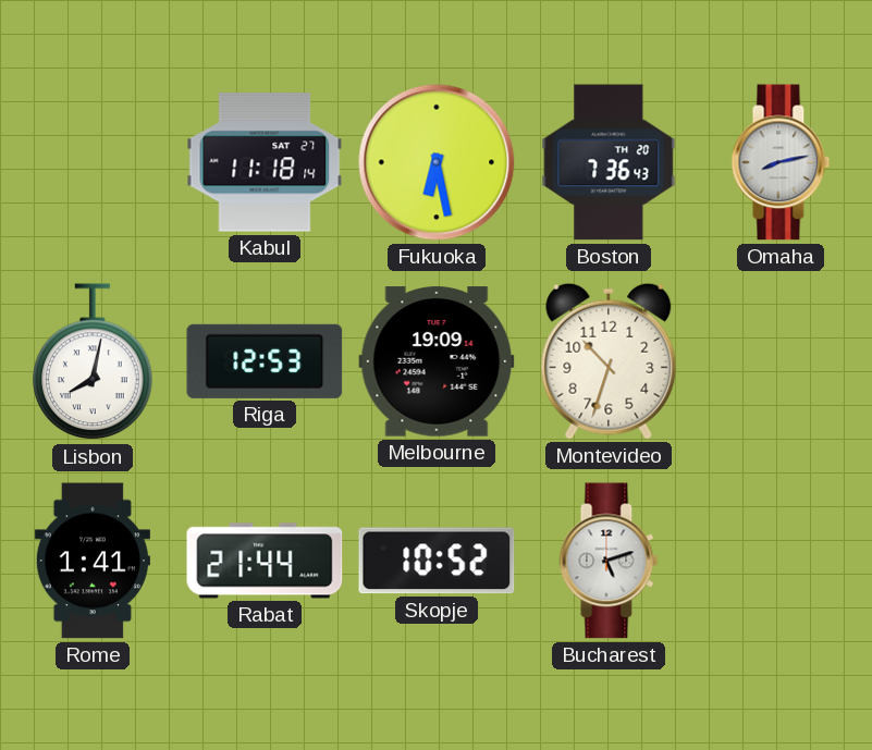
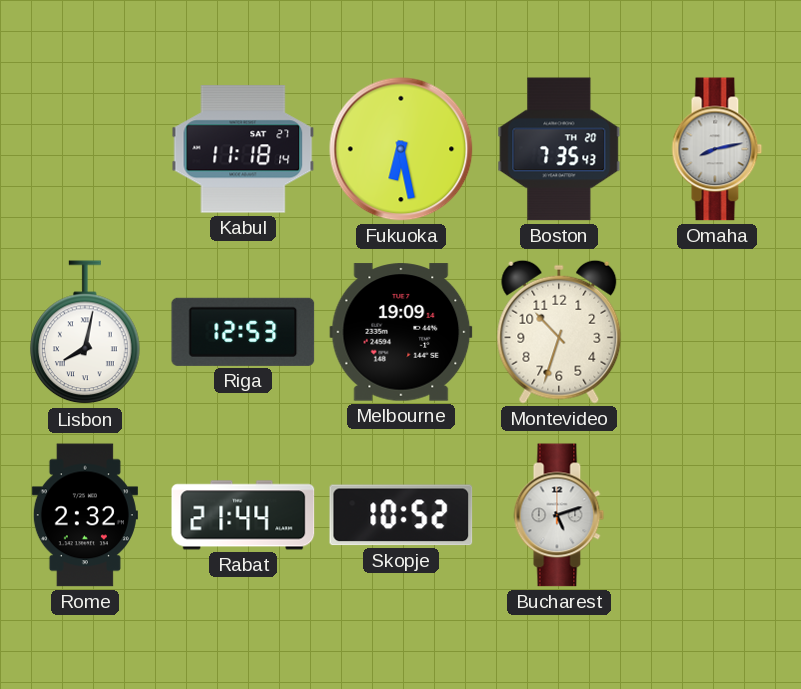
Boston: 7:36 -> 7:35 (559, 149)
Rome: 1:41 -> 2:32 (85, 515)
